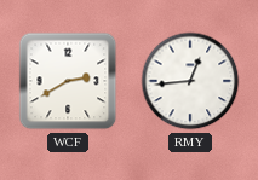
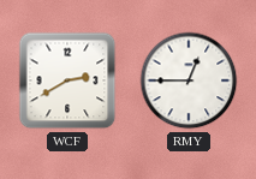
RMY: 12:44 -> 12:45 (189, 80)
